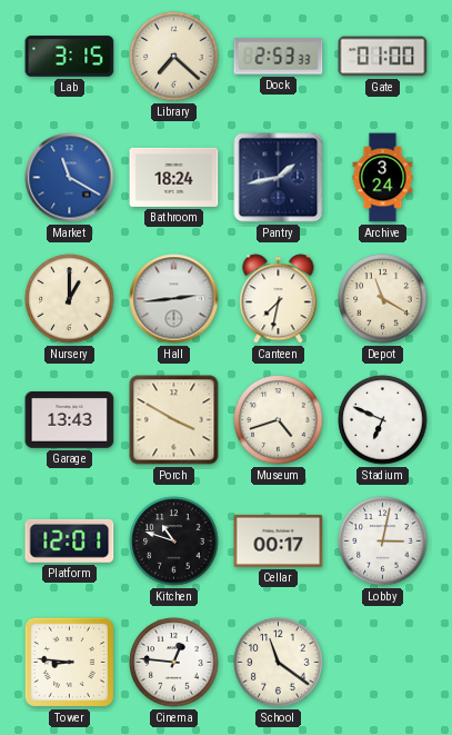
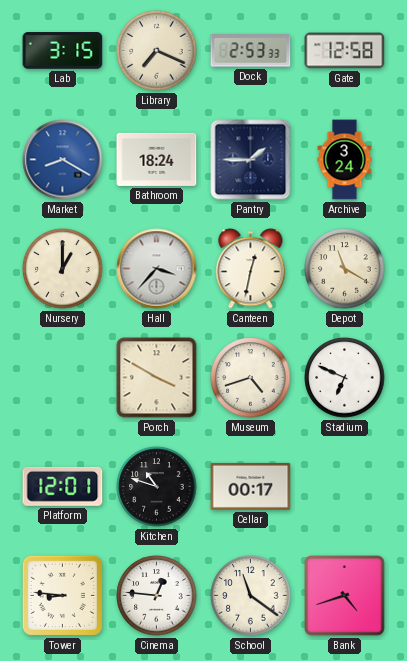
Library: 7:22 -> 7:19 (157, 51)
Gate: 01:00 -> 12:58 (345, 51)
Market: 11:20 -> 8:20 (63, 160)
Pantry: 1:43 -> 1:45 (251, 160)
Hall: 2:44 -> 3:37 (157, 269)
Canteen: 7:32 -> 12:32 (251, 269)
Garage: 13:43 -> none (70, 420)
Lobby: 3:02 -> none (383, 542)
Bank: none -> 4:42 (345, 596)
